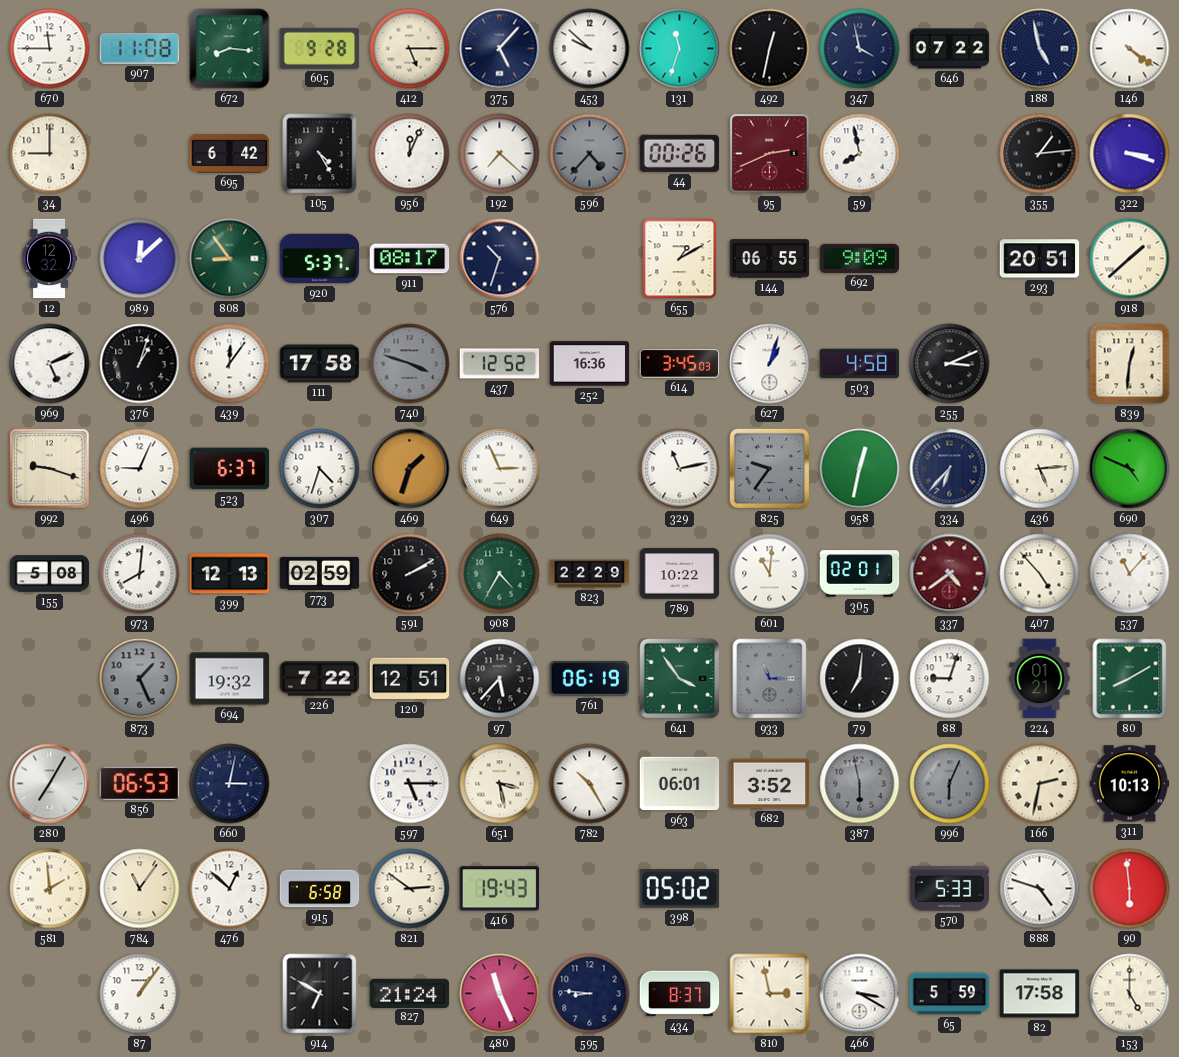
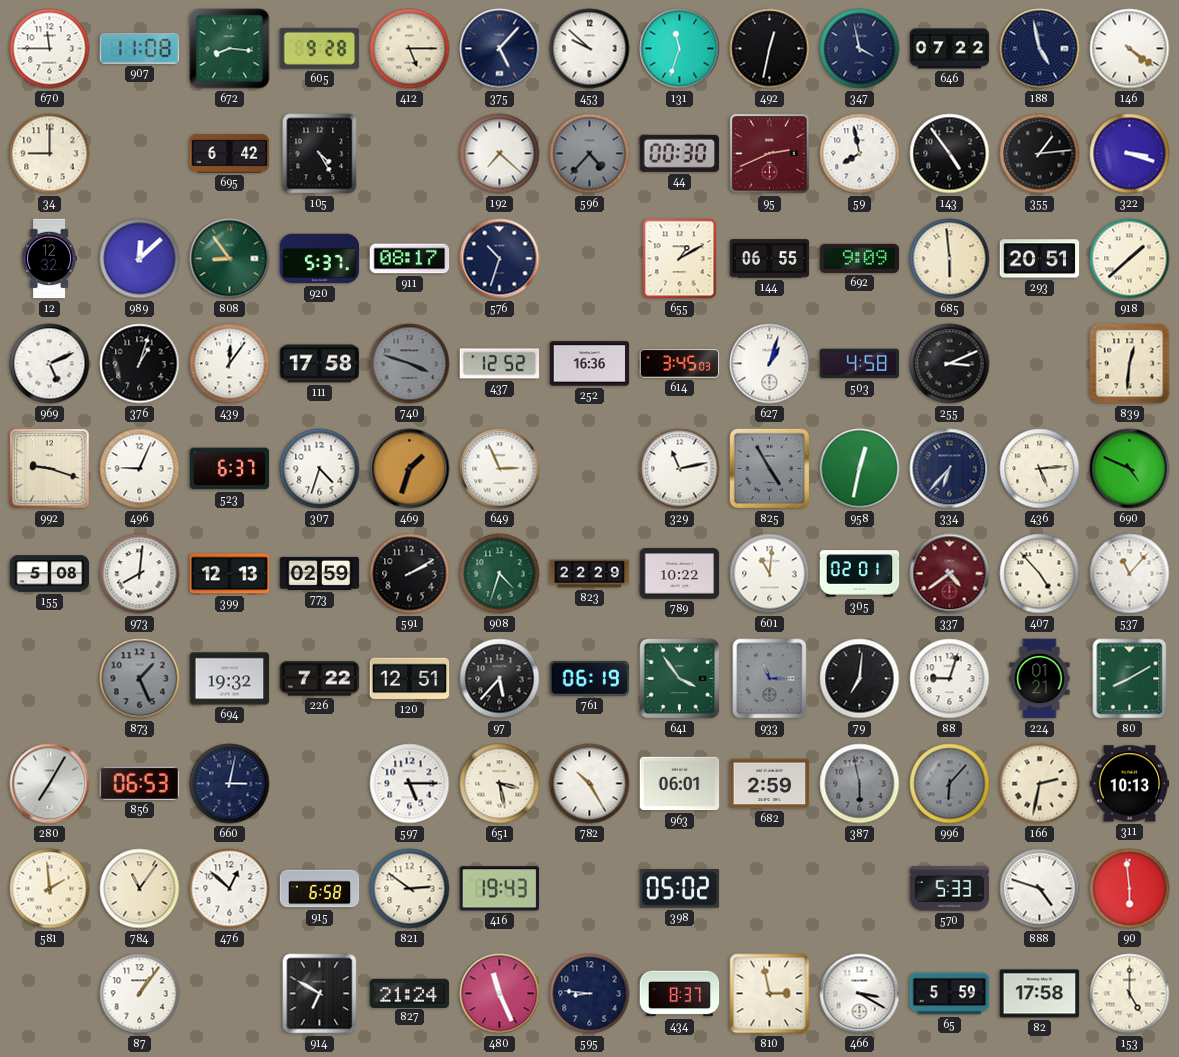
956: 12:04 -> none (410, 154)
44: 00:26 -> 00:30 (680, 153)
143: none -> 4:54 (950, 154)
685: none -> 5:59 (950, 259)
825: 9:36 -> 4:55 (770, 469)
908: 4:35 -> 4:33 (500, 574)
682: 3:52 -> 2:59 (770, 784)
996: 6:04 -> 6:07 (950, 784)
